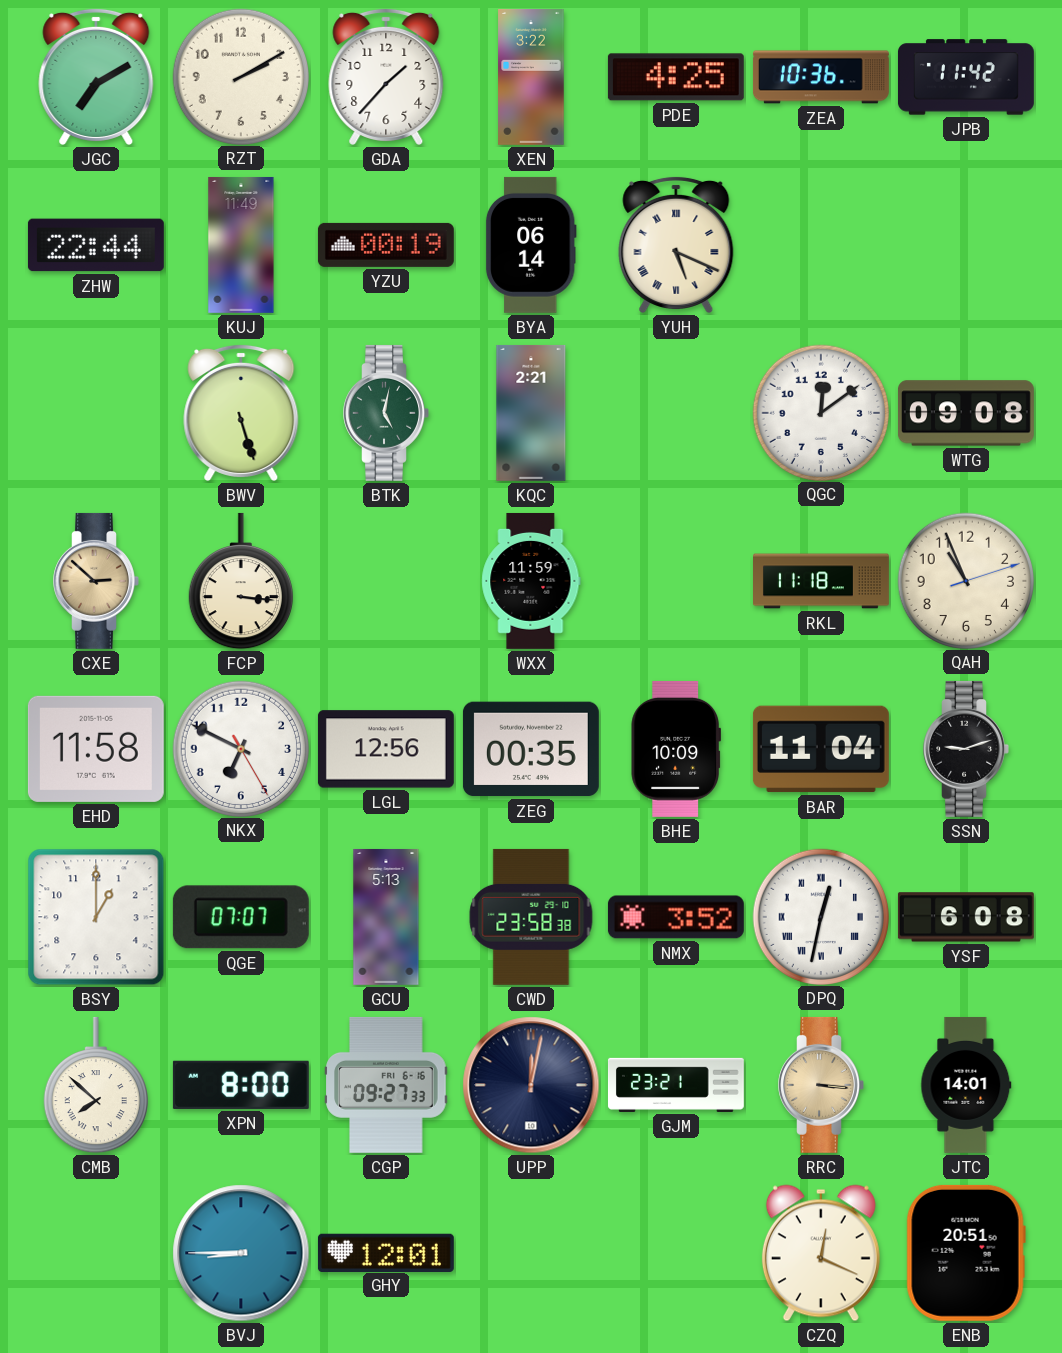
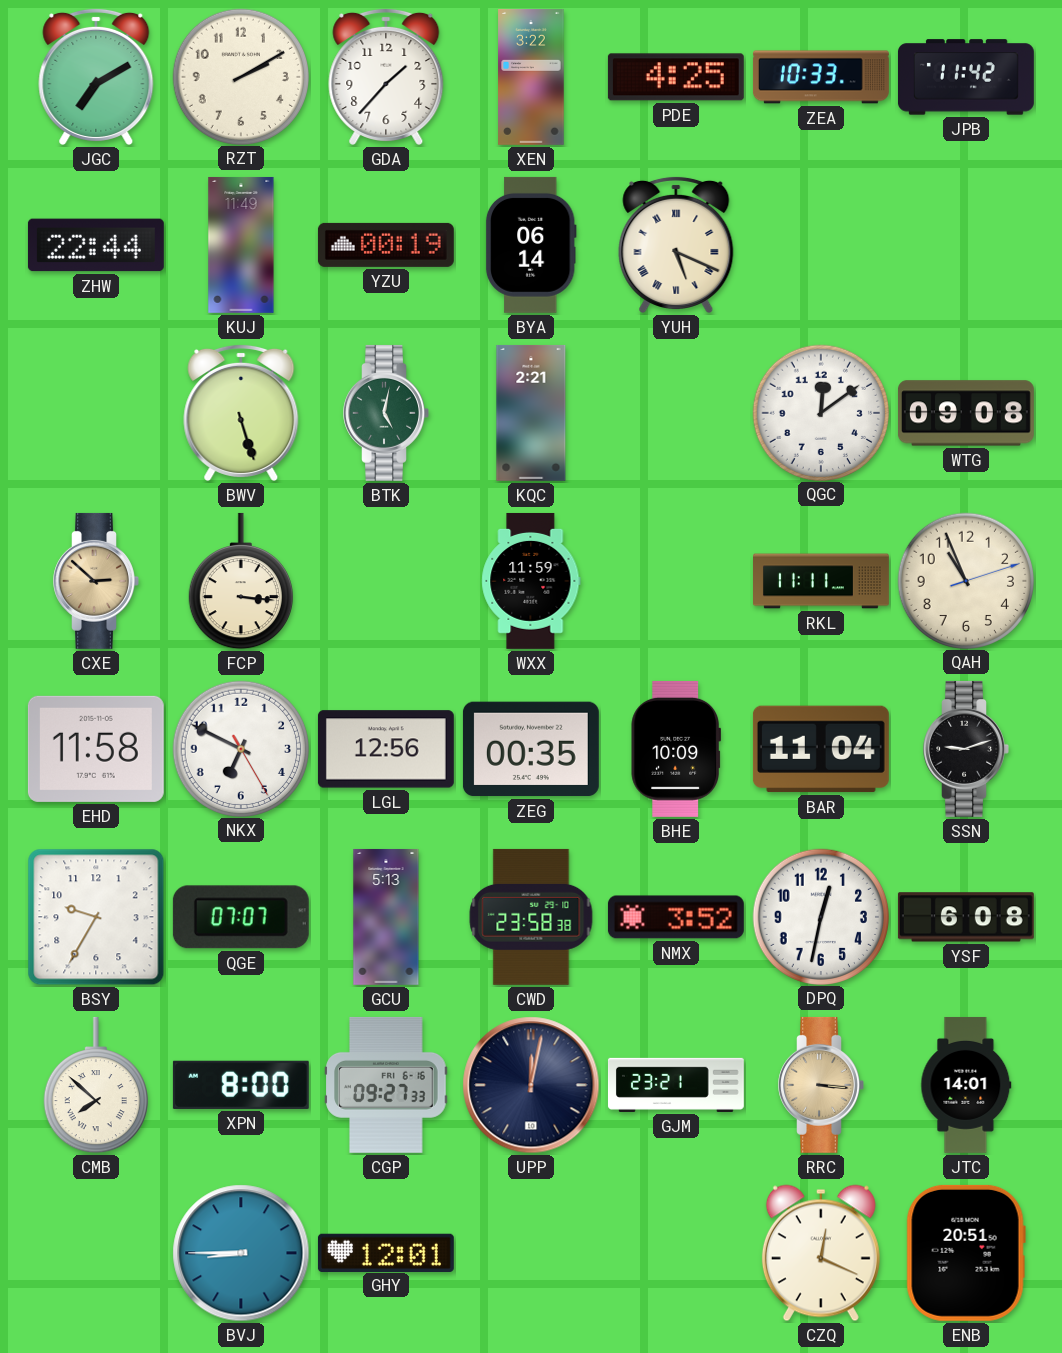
ZEA: 10:36 -> 10:33 (821, 77)
RKL: 11:18 -> 11:11 (822, 581)
BSY: 1:00 -> 9:35 (96, 917)
DPQ numerals: Roman -> Arabic (820, 916)
